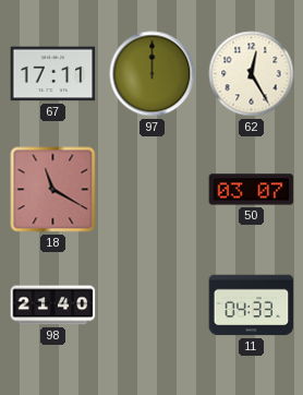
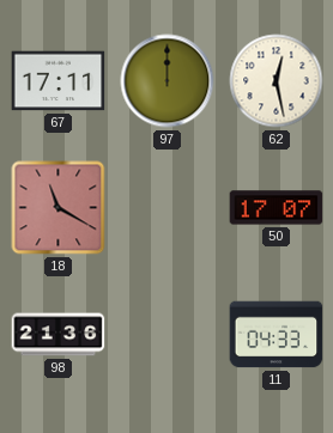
62: 12:25 -> 12:28 (277, 81)
50: 03:07 -> 17:07 (277, 208)
98: 21:40 -> 21:36 (59, 335)
